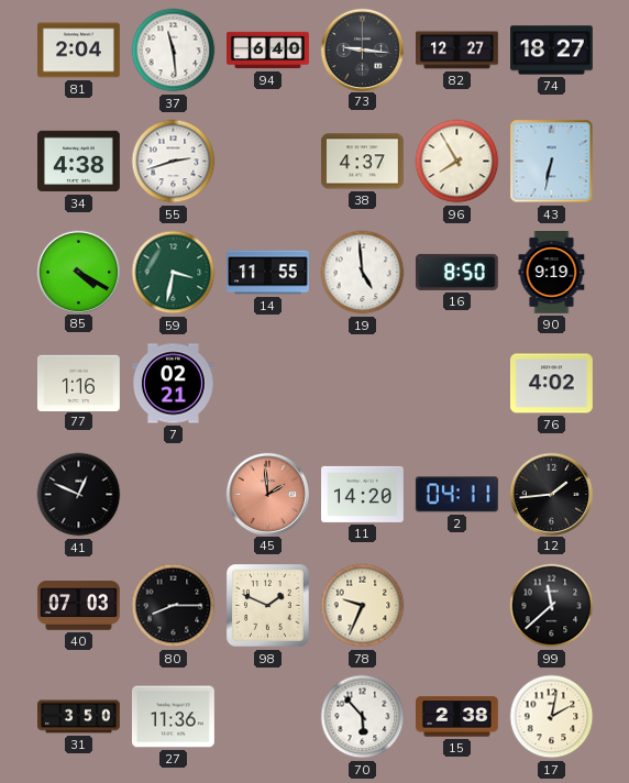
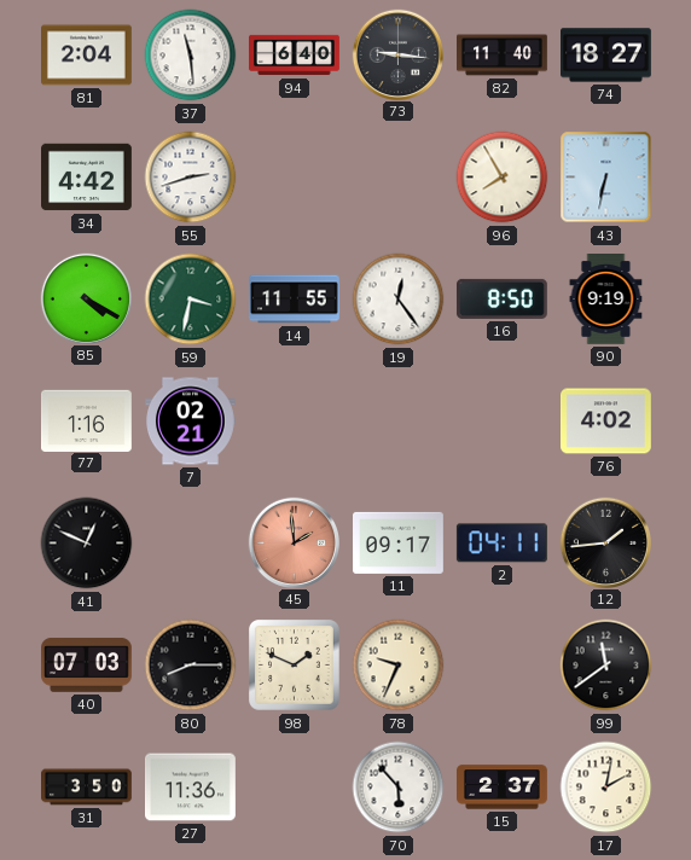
82: 12:27 -> 11:40 (503, 56)
34: 4:38 -> 4:42 (87, 178)
38: 4:37 -> none (362, 162)
19: 4:59 -> 12:24 (399, 300)
11: 14:20 -> 09:17 (399, 542)
99: 11:38 -> 11:39 (606, 666)
15: 2:38 -> 2:37 (503, 788)
